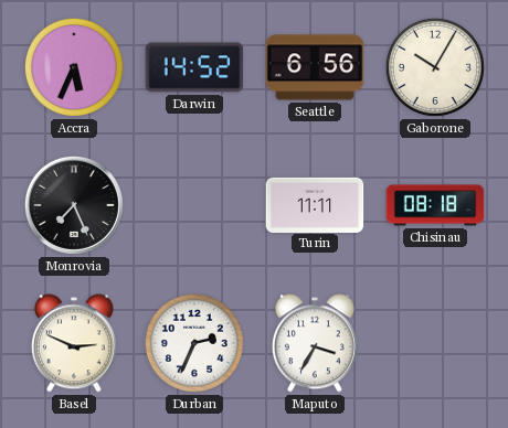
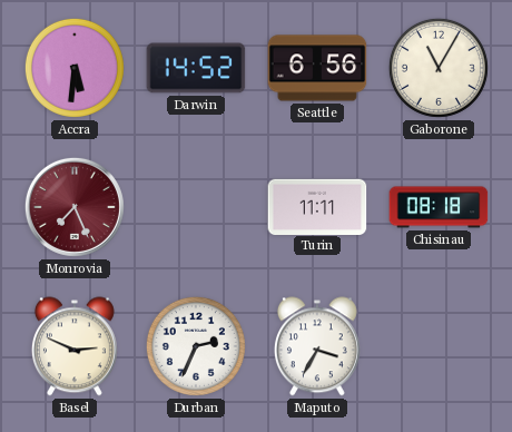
Accra: 5:34 -> 5:31 (75, 68)
Gaborone: 10:05 -> 11:05 (439, 68)
Monrovia dial: black -> burgundy (75, 207)
